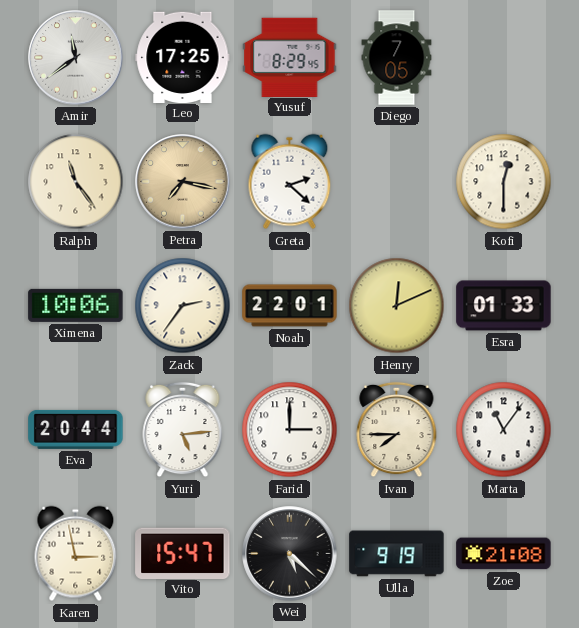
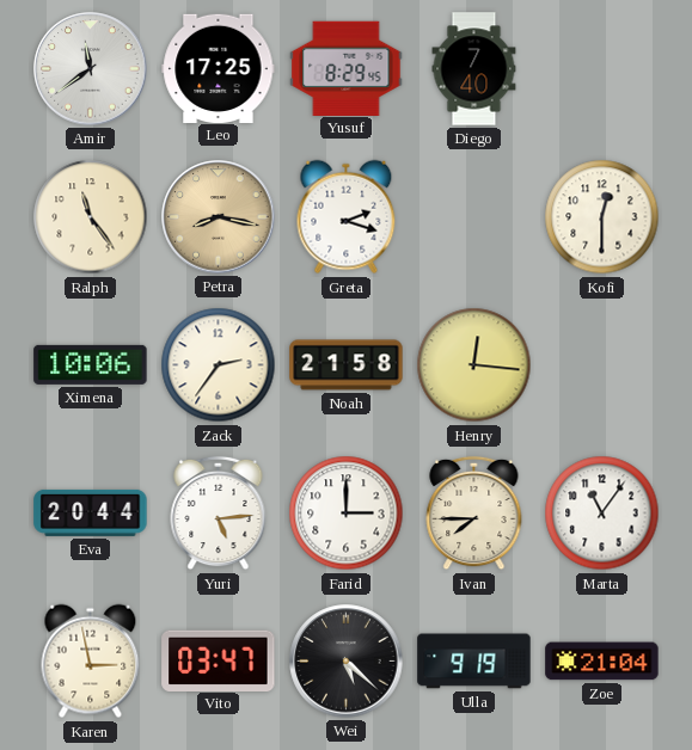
Diego: 7:05 -> 7:40 (474, 69)
Petra: 7:17 -> 8:17 (219, 217)
Greta: 2:22 -> 2:18 (347, 217)
Noah: 22:01 -> 21:58 (347, 365)
Henry: 12:11 -> 12:16 (474, 365)
Esra: 01:33 -> none (504, 306)
Vito: 15:47 -> 03:47 (219, 660)
Zoe: 21:08 -> 21:04 (602, 662)
